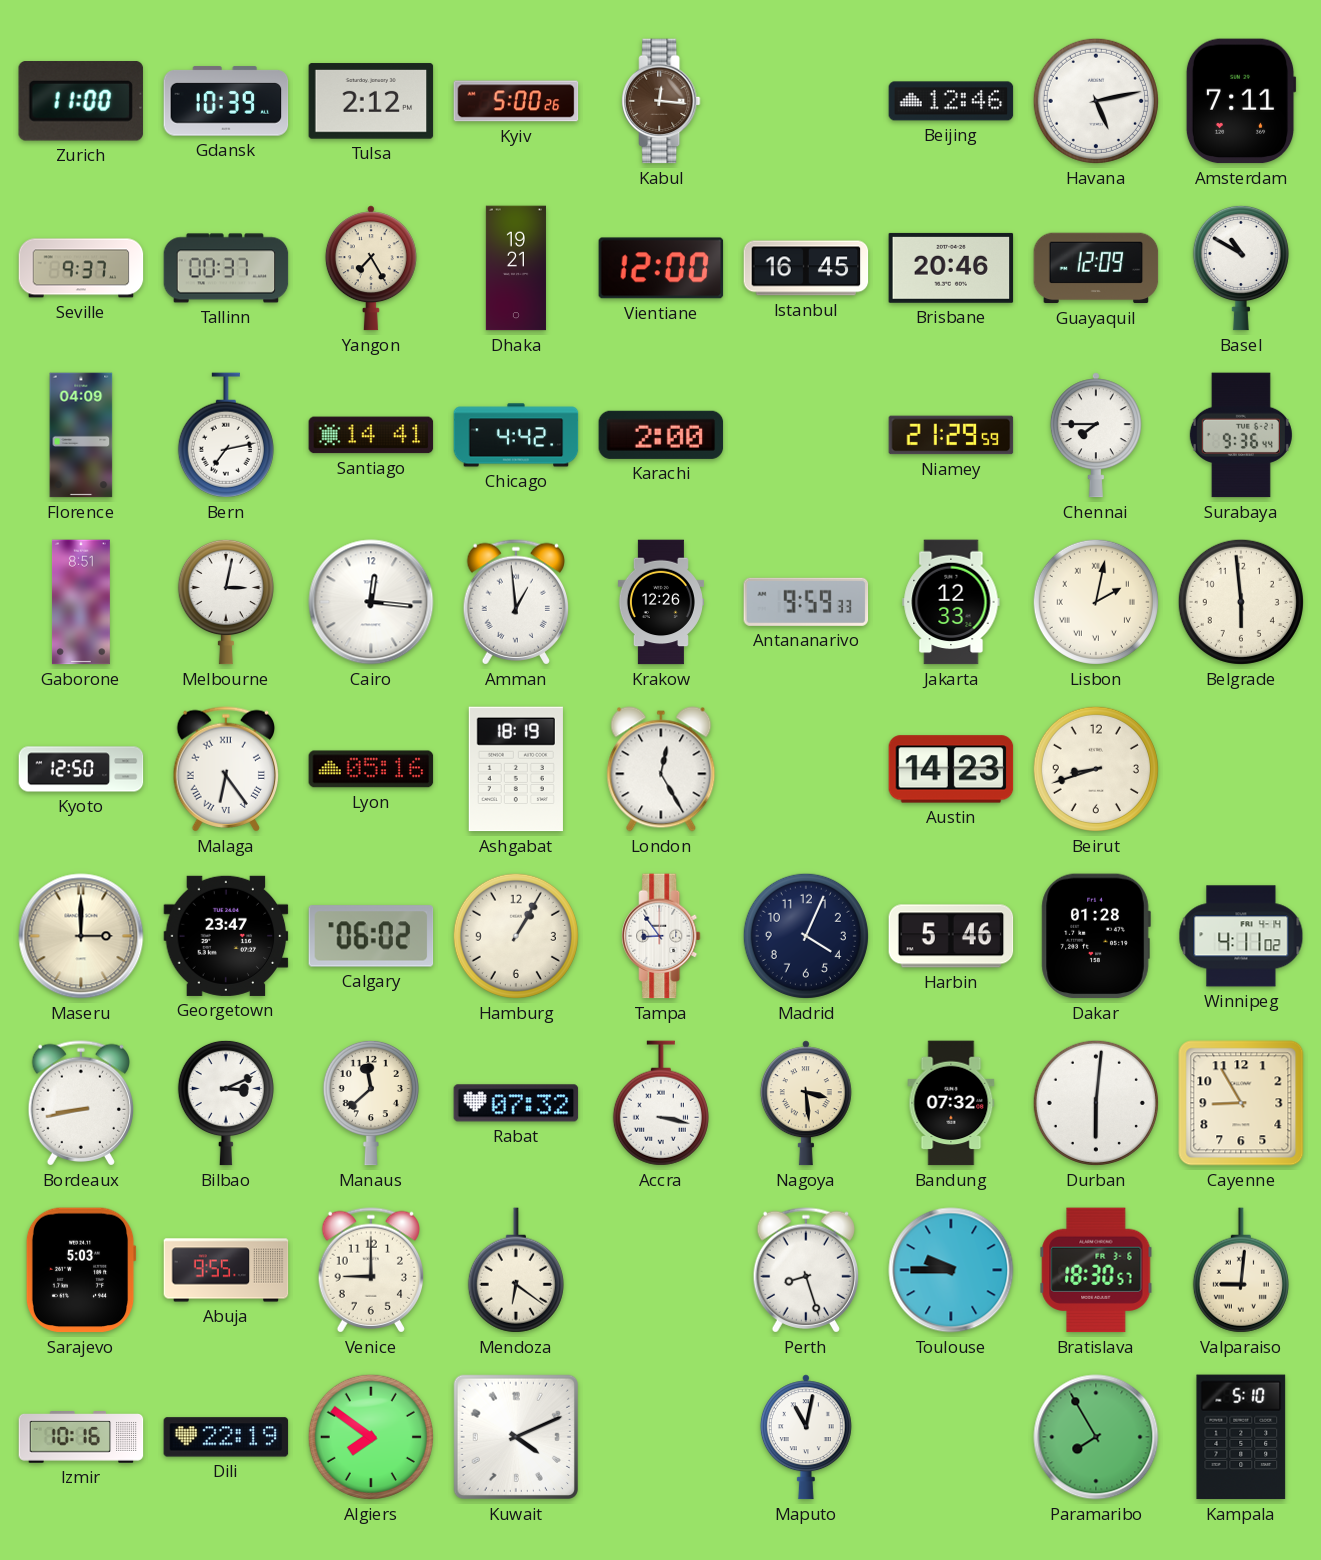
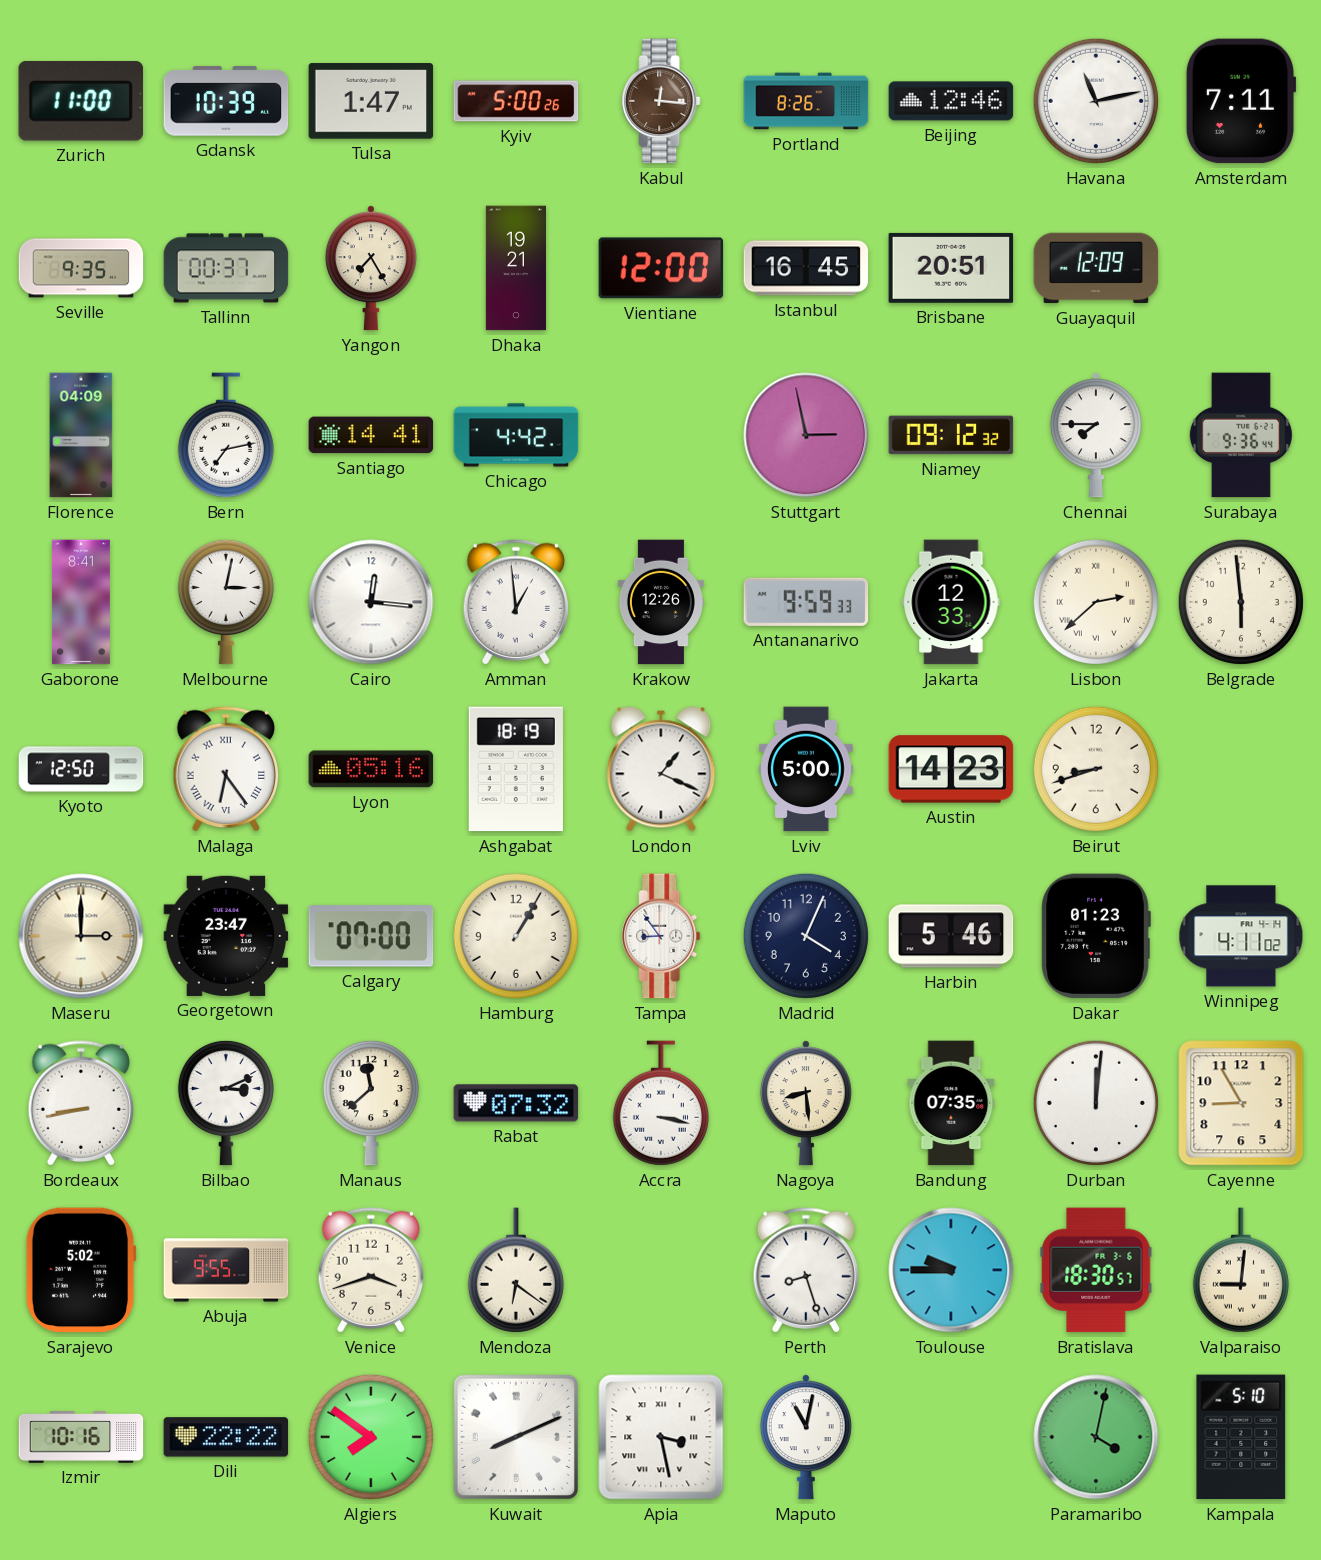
Tulsa: 2:12 -> 1:47 (371, 101)
Portland: none -> 8:26 (806, 101)
Havana: 5:13 -> 11:13 (1096, 101)
Seville: 9:37 -> 9:35 (81, 268)
Brisbane: 20:46 -> 20:51 (951, 268)
Basel: 10:50 -> none (1241, 268)
Karachi: 2:00 -> none (661, 435)
Stuttgart: none -> 2:58 (806, 435)
Niamey: 21:29 -> 09:12 (951, 435)
Gaborone: 8:51 -> 8:41 (81, 602)
Lisbon: 2:02 -> 2:38 (1096, 602)
London: 12:25 -> 1:19 (661, 769)
Lviv: none -> 5:00 (807, 769)
Calgary: 06:02 -> 07:00 (371, 936)
Dakar: 01:28 -> 01:23 (1096, 936)
Nagoya: 3:29 -> 8:29 (806, 1103)
Bandung: 07:32 -> 07:35 (951, 1103)
Durban: 6:01 -> 12:01 (1096, 1103)
Sarajevo: 5:03 -> 5:02 (81, 1270)
Venice: 9:00 -> 3:42 (370, 1270)
Dili: 22:19 -> 22:22 (226, 1437)
Kuwait: 4:11 -> 8:11 (516, 1437)
Apia: none -> 3:28 (661, 1437)
Paramaribo: 7:55 -> 4:02 (1096, 1437)
